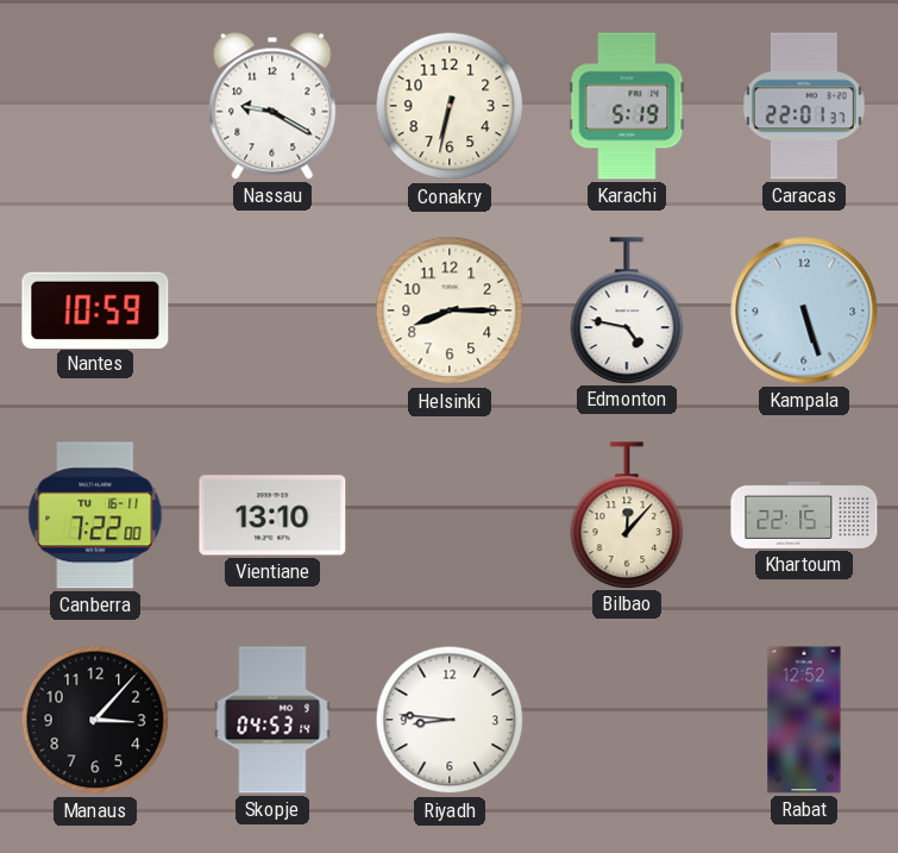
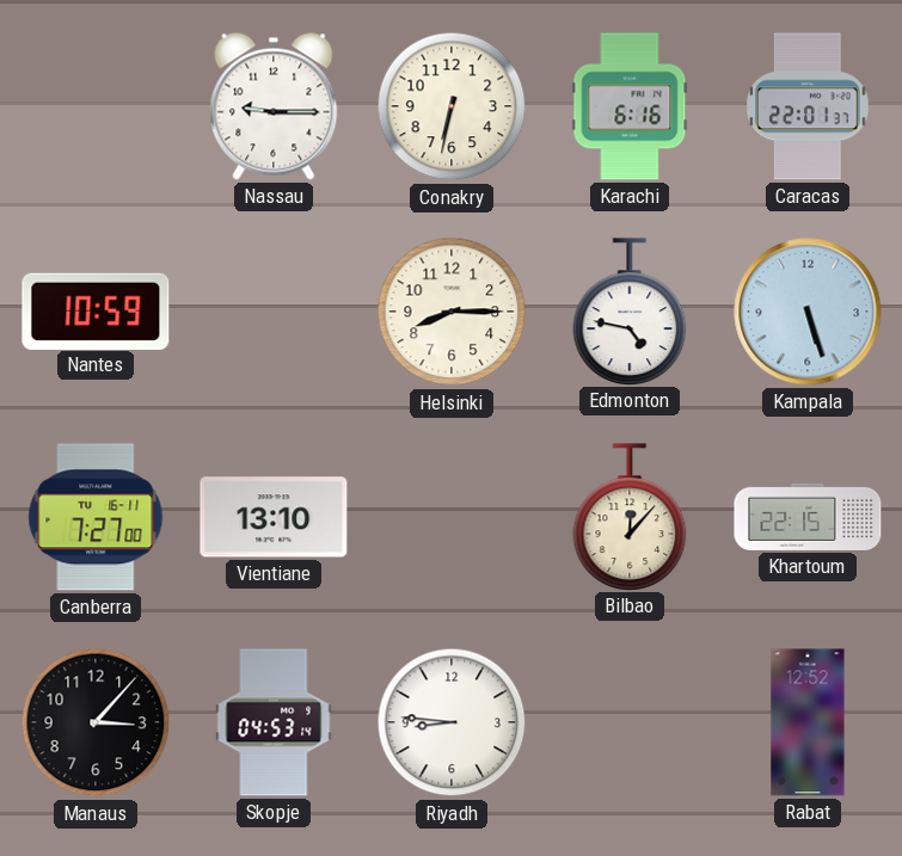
Nassau: 9:20 -> 9:15 (274, 106)
Karachi: 5:19 -> 6:16 (630, 106)
Canberra: 7:22 -> 7:27 (96, 517)
